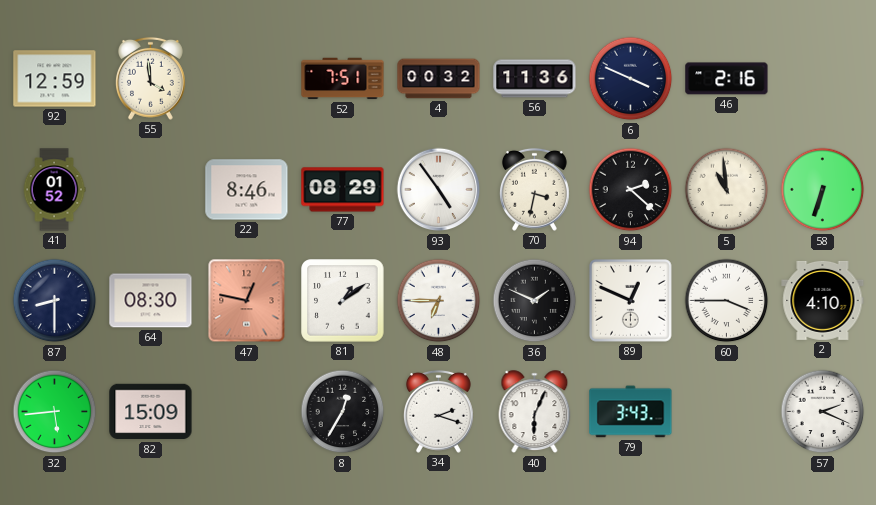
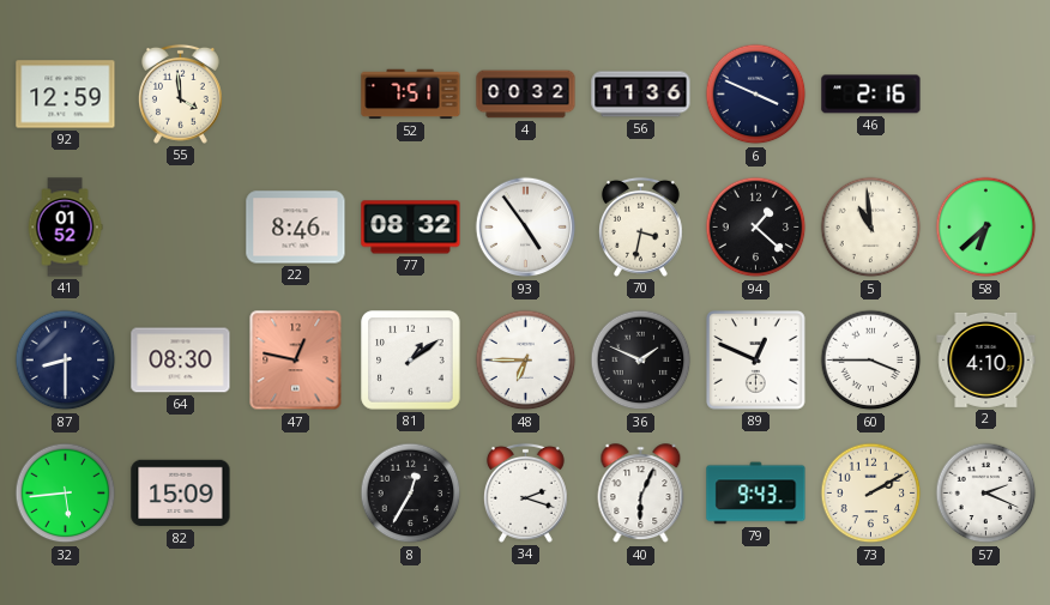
77: 08:29 -> 08:32 (411, 228)
94: 2:22 -> 1:22 (756, 228)
58: 6:33 -> 6:38 (986, 228)
79: 3:43 -> 9:43 (756, 494)
73: none -> 2:10 (871, 494)
